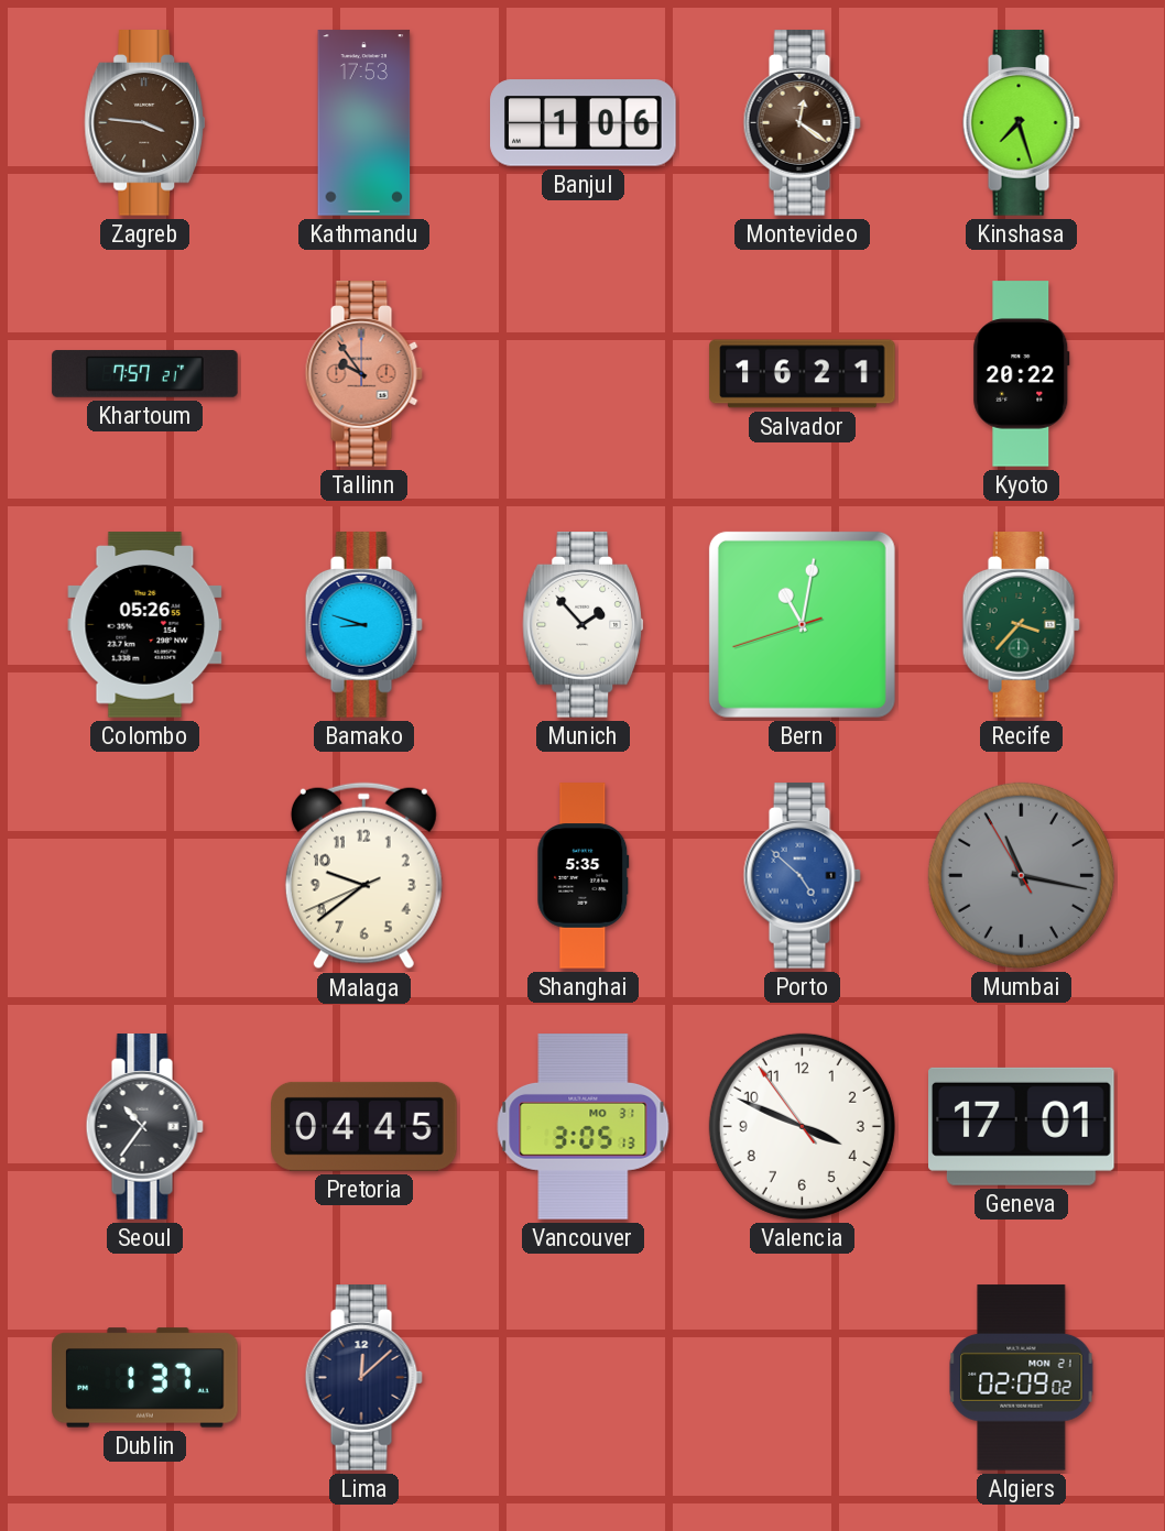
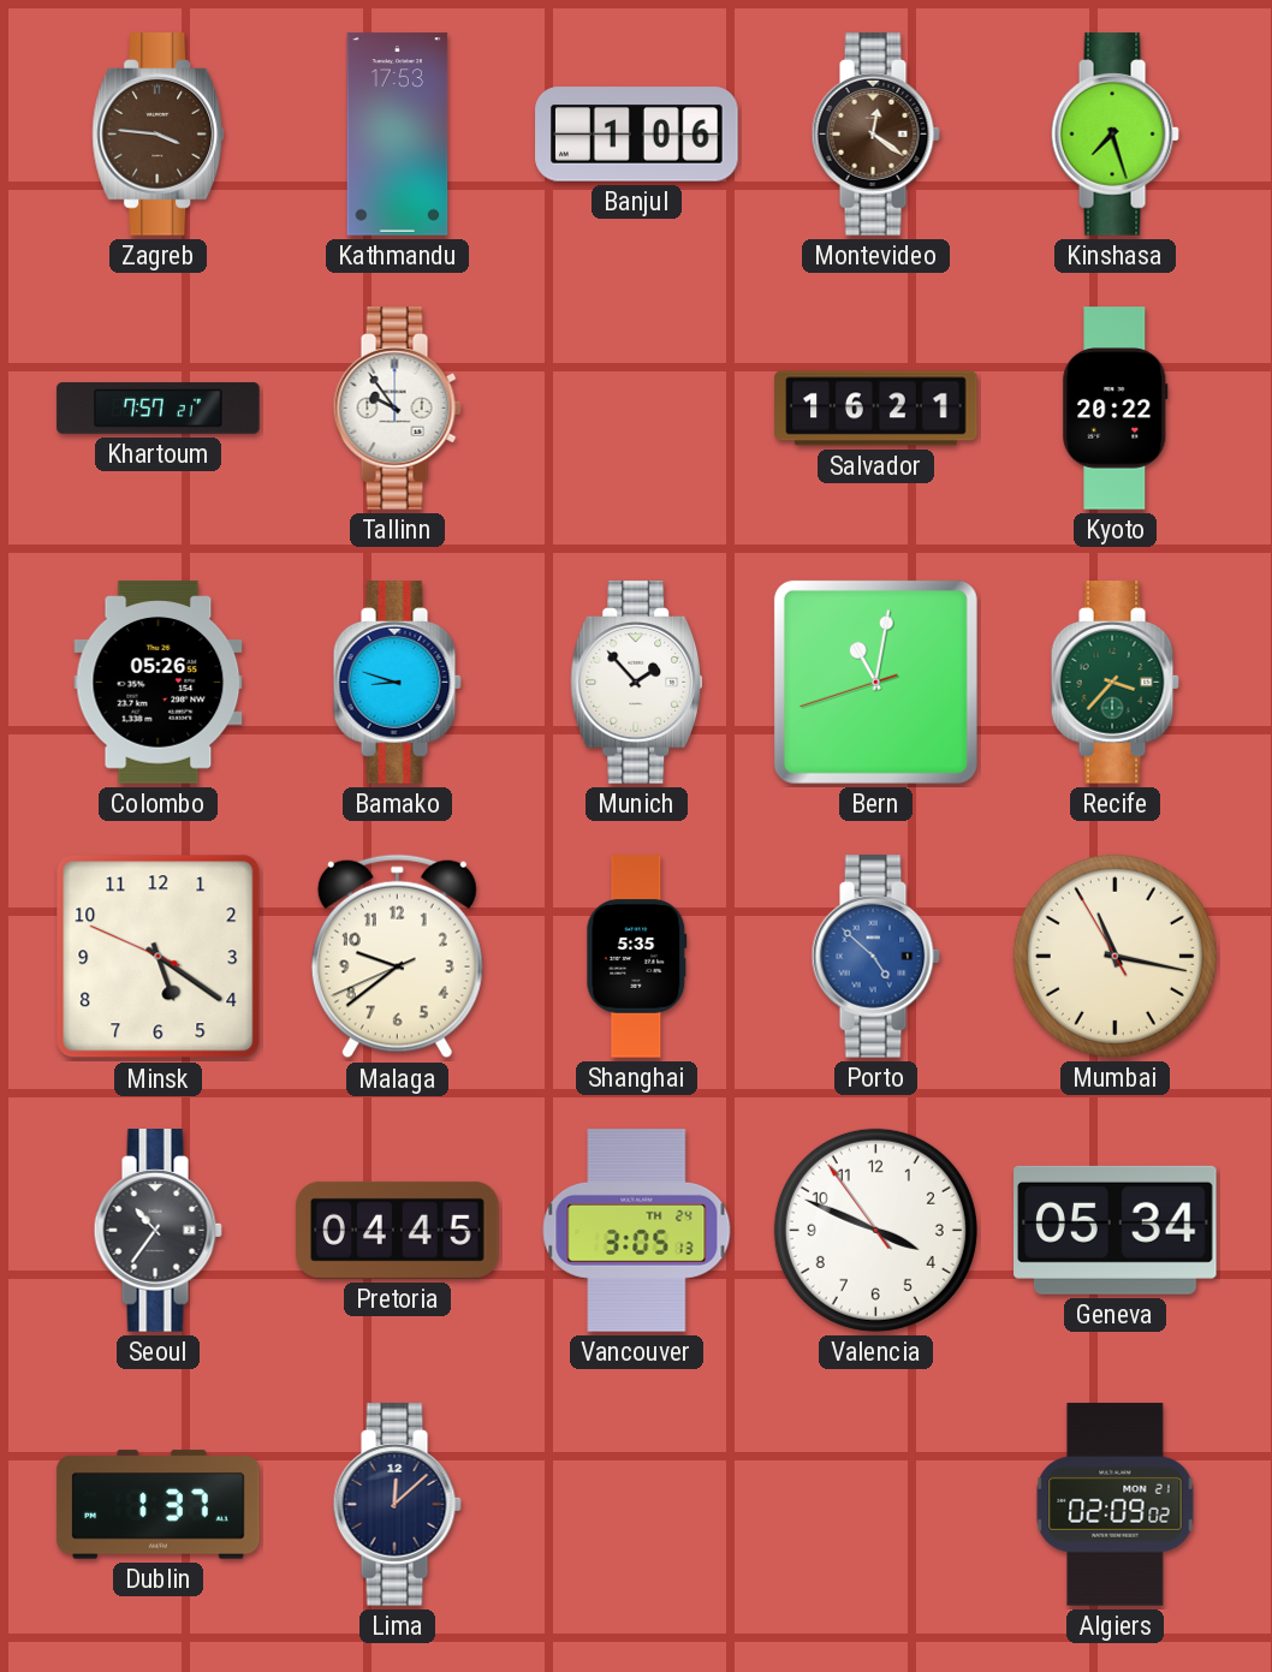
Tallinn dial: salmon -> white (397, 409)
Minsk: none -> 5:20 (159, 957)
Mumbai dial: grey -> cream (1115, 956)
Vancouver date: MO 31 -> TH 24 (637, 1231)
Geneva: 17:01 -> 05:34 (1116, 1230)
